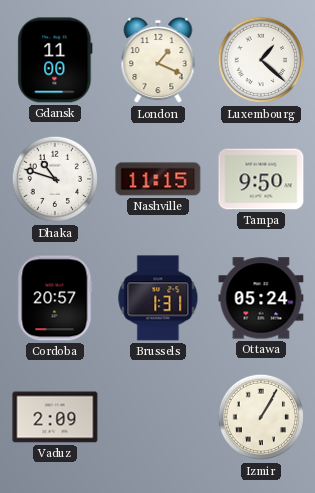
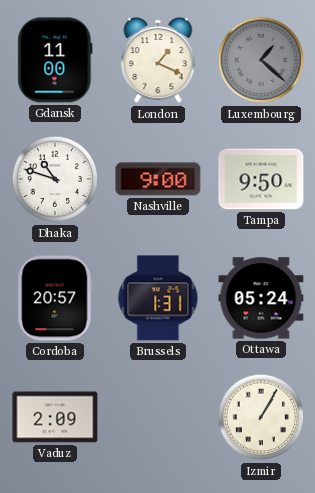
Luxembourg dial: white -> grey (261, 60)
Nashville: 11:15 -> 9:00 (158, 179)
